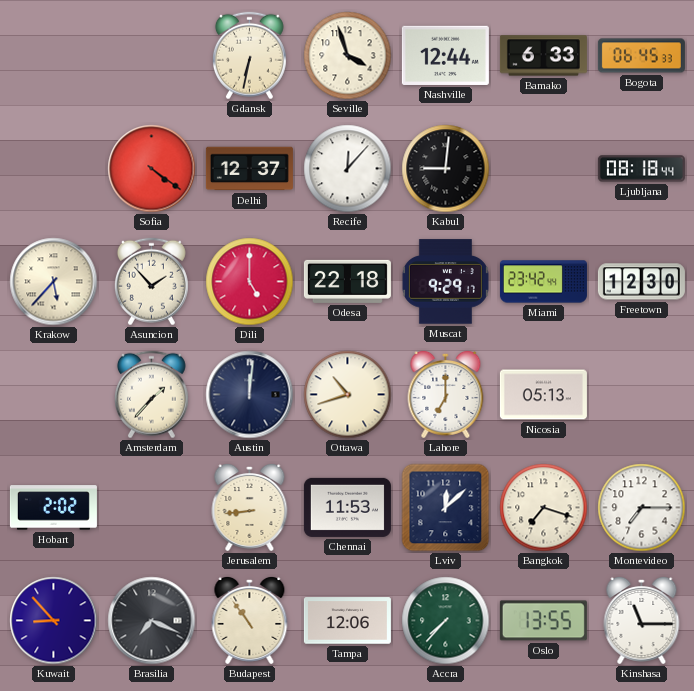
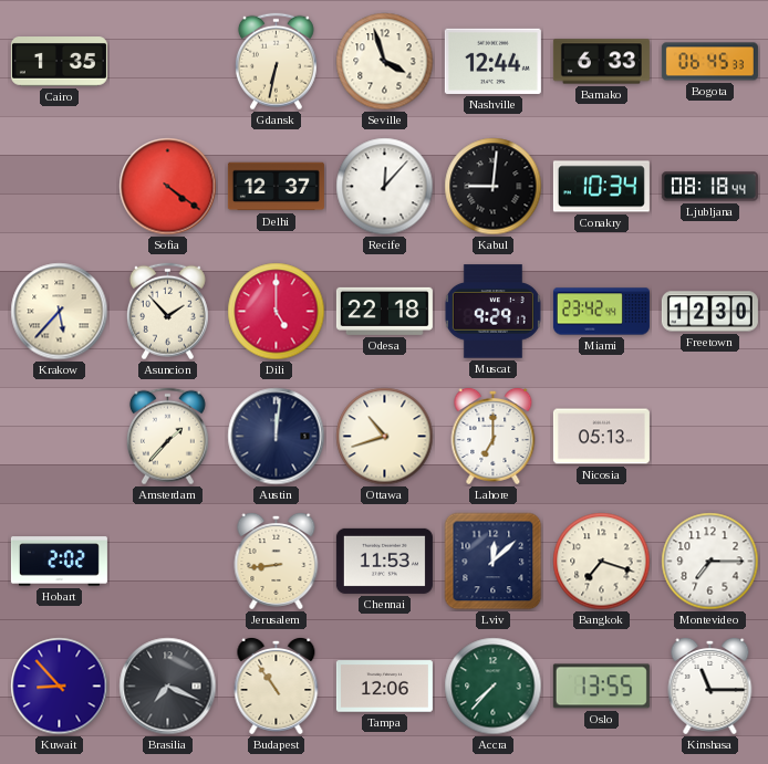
Cairo: none -> 1:35 (59, 62)
Conakry: none -> 10:34 (601, 187)
